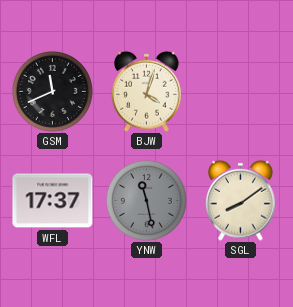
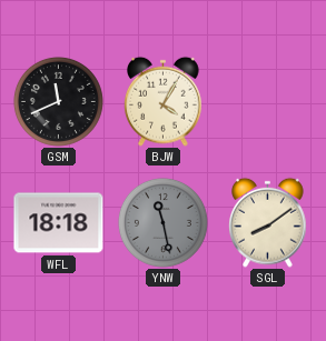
BJW: 4:03 -> 4:05 (164, 101)
WFL: 17:37 -> 18:18 (59, 223)
